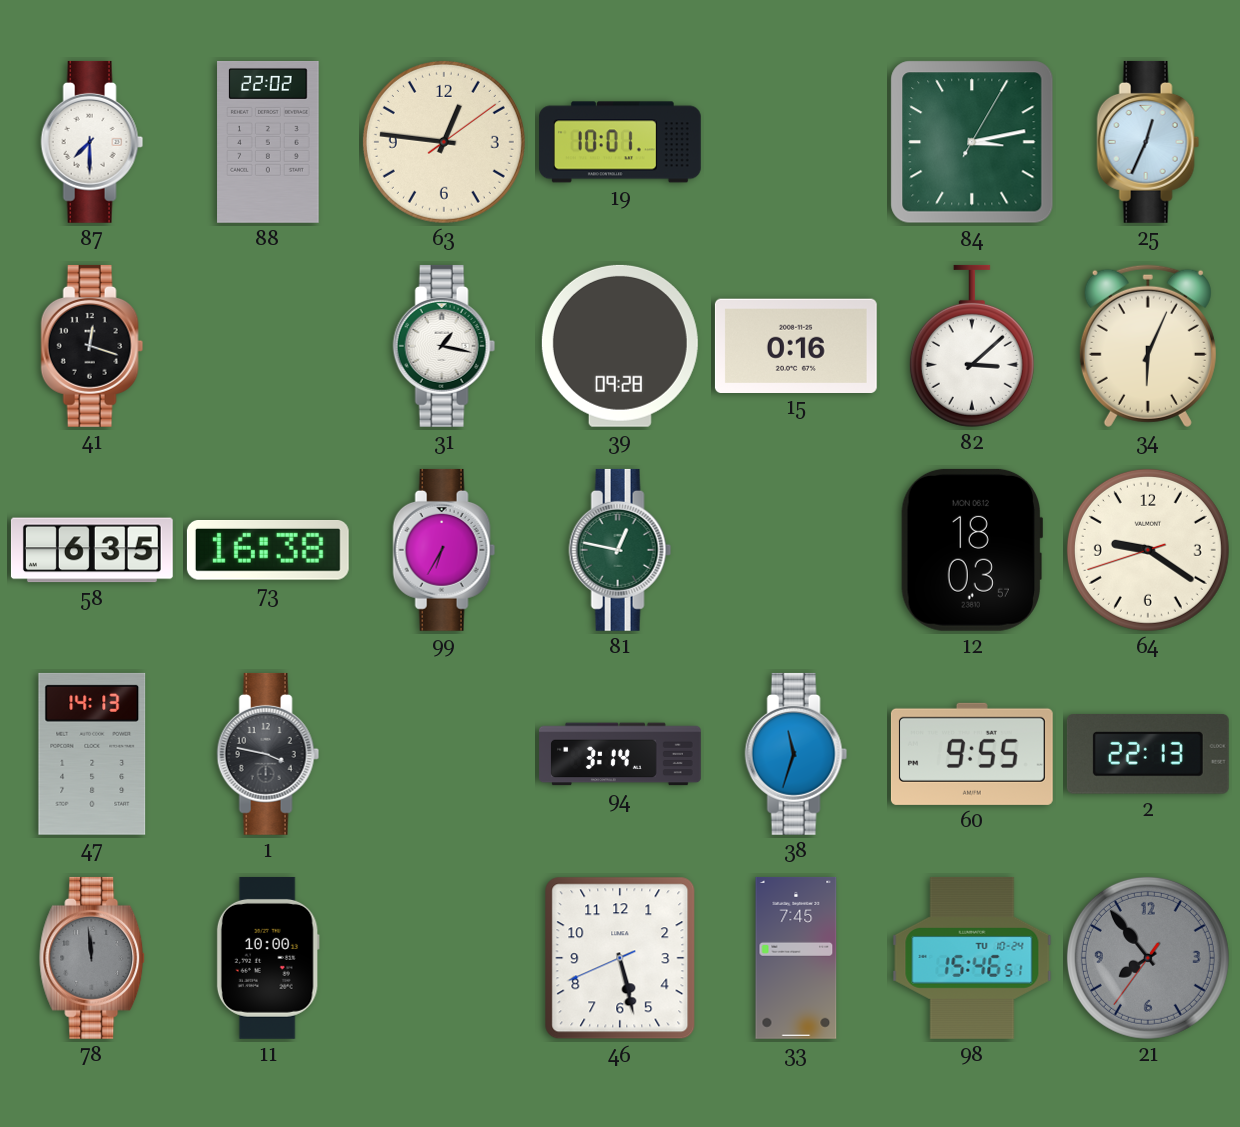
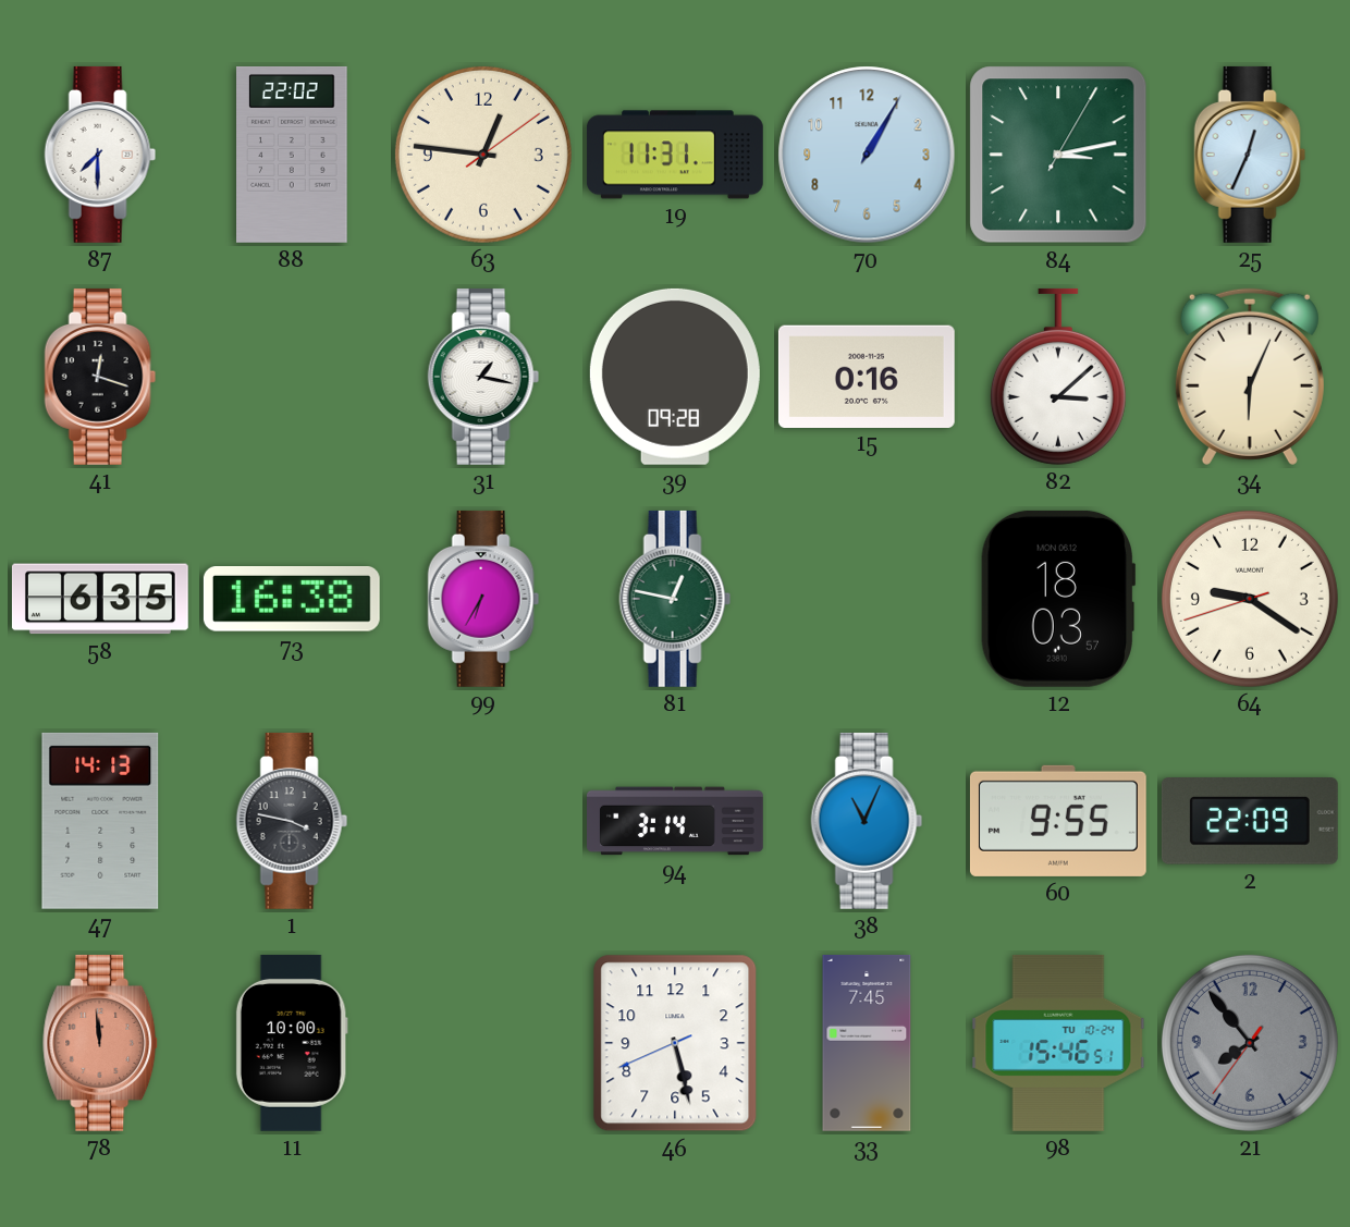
19: 10:01 -> 11:31 (675, 155)
70: none -> 1:05 (867, 155)
38: 11:33 -> 11:04 (867, 821)
2: 22:13 -> 22:09 (1250, 821)
78 dial: grey -> salmon (101, 1043)
